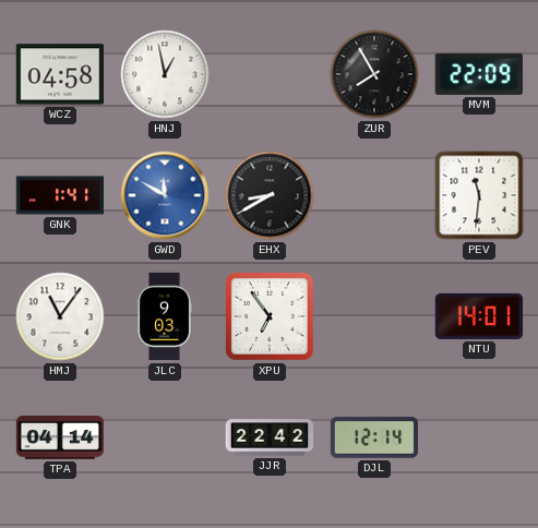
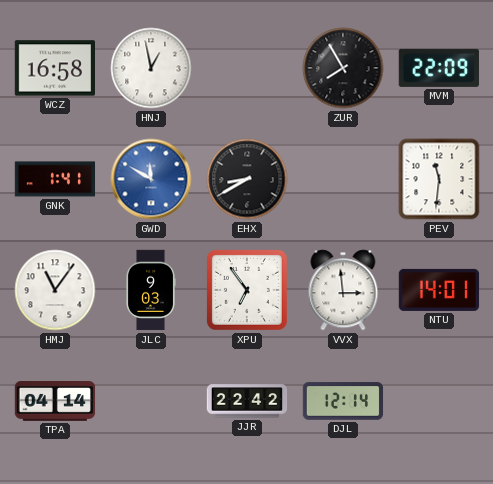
WCZ: 04:58 -> 16:58 (55, 68)
VVX: none -> 2:59 (343, 290)
